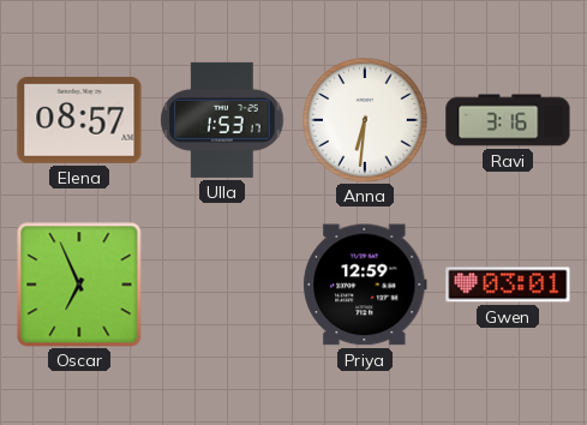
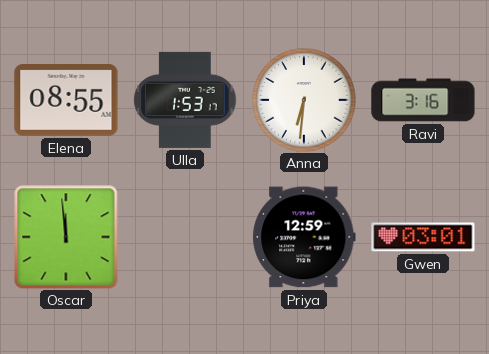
Elena: 08:57 -> 08:55 (66, 100)
Oscar: 6:56 -> 11:59 (66, 237)
